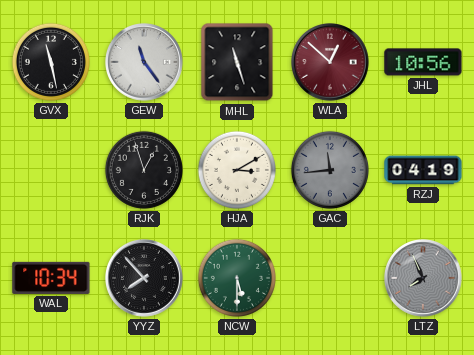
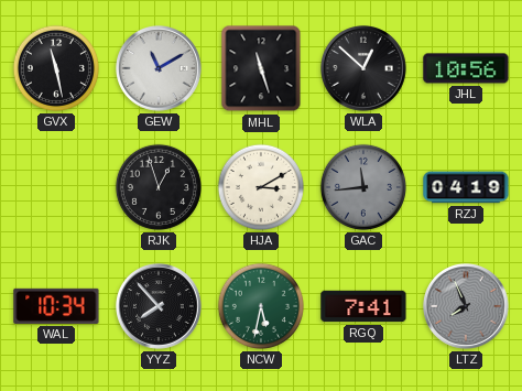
GEW: 11:24 -> 11:10 (160, 69)
WLA dial: burgundy -> black (365, 69)
NCW: 5:30 -> 5:32 (261, 306)
RGQ: none -> 7:41 (363, 306)
